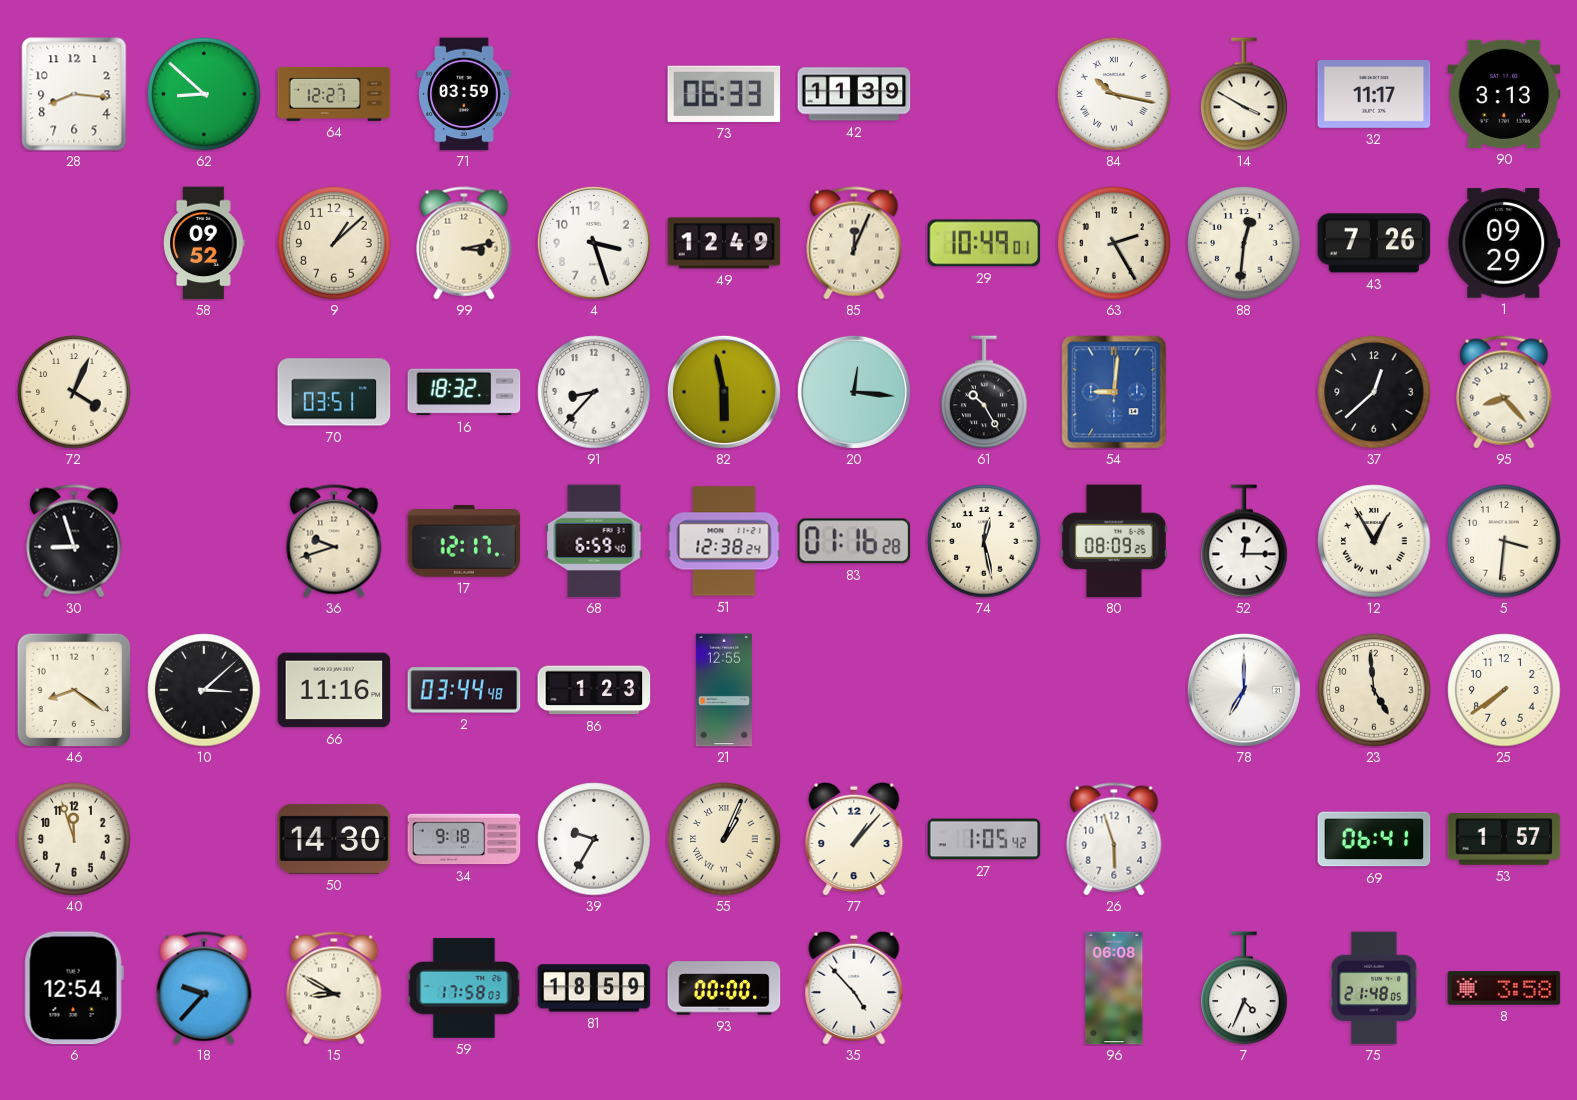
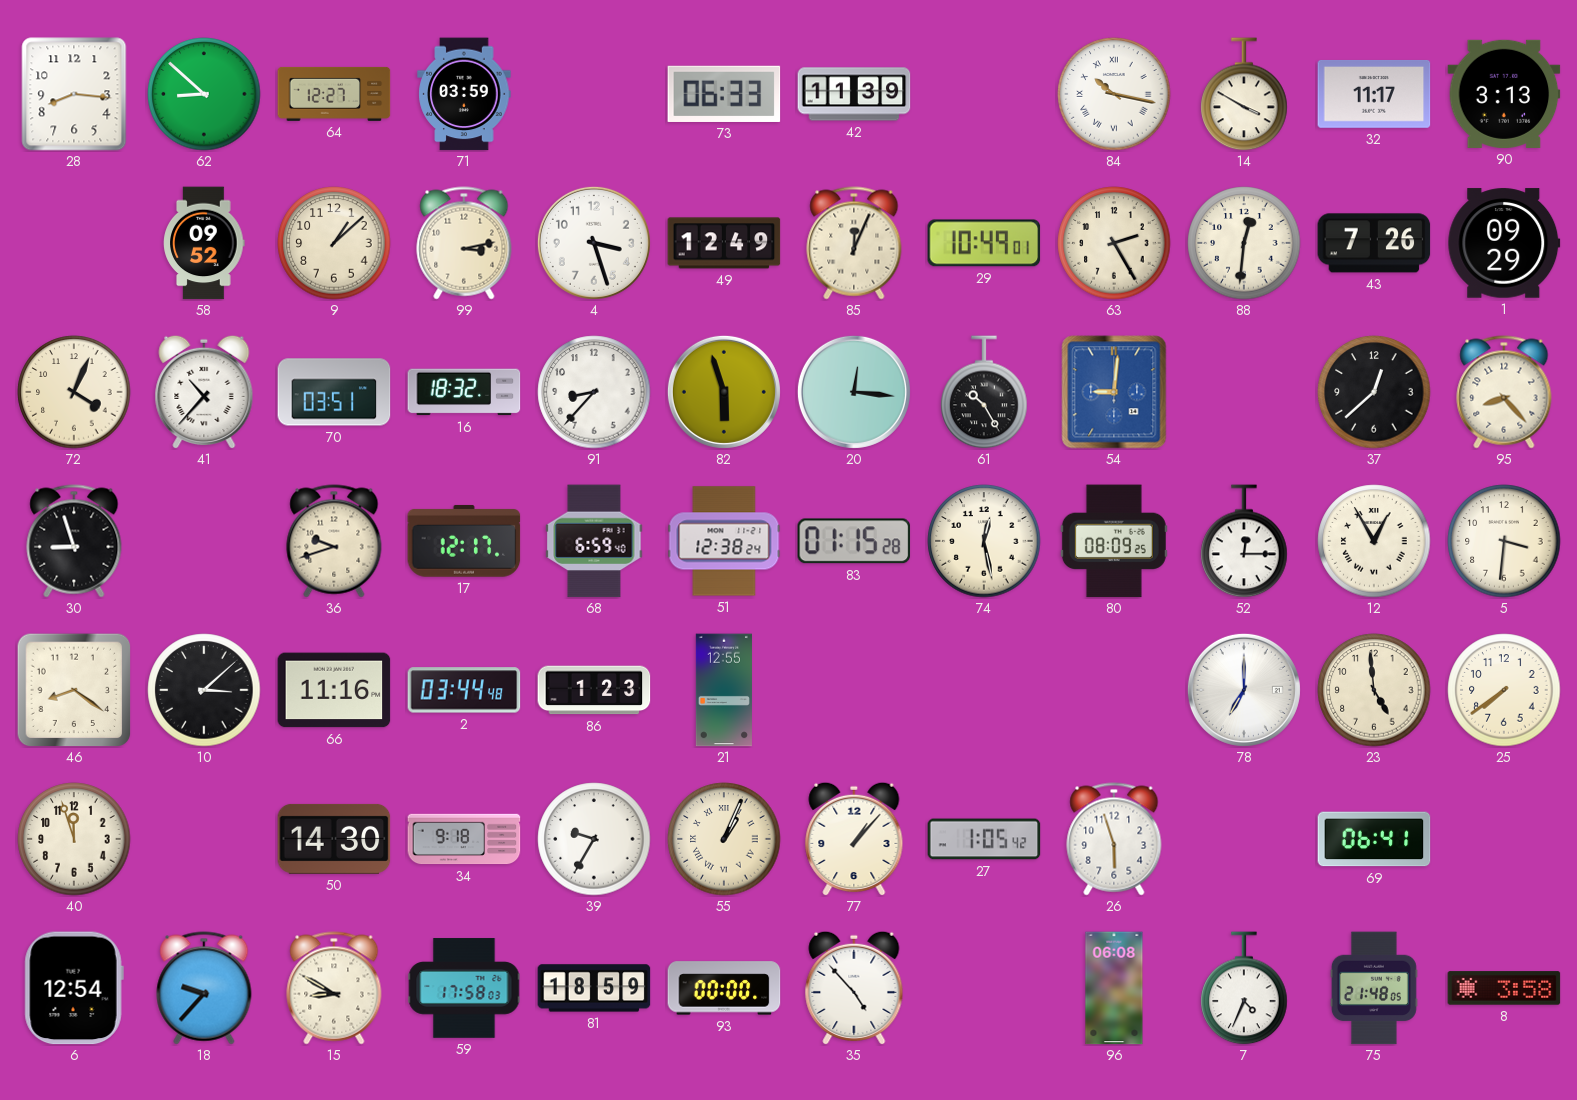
41: none -> 10:37 (204, 392)
82: 5:58 -> 5:57 (724, 392)
83: 01:16 -> 01:15 (854, 541)
53: 1:57 -> none (1504, 839)
